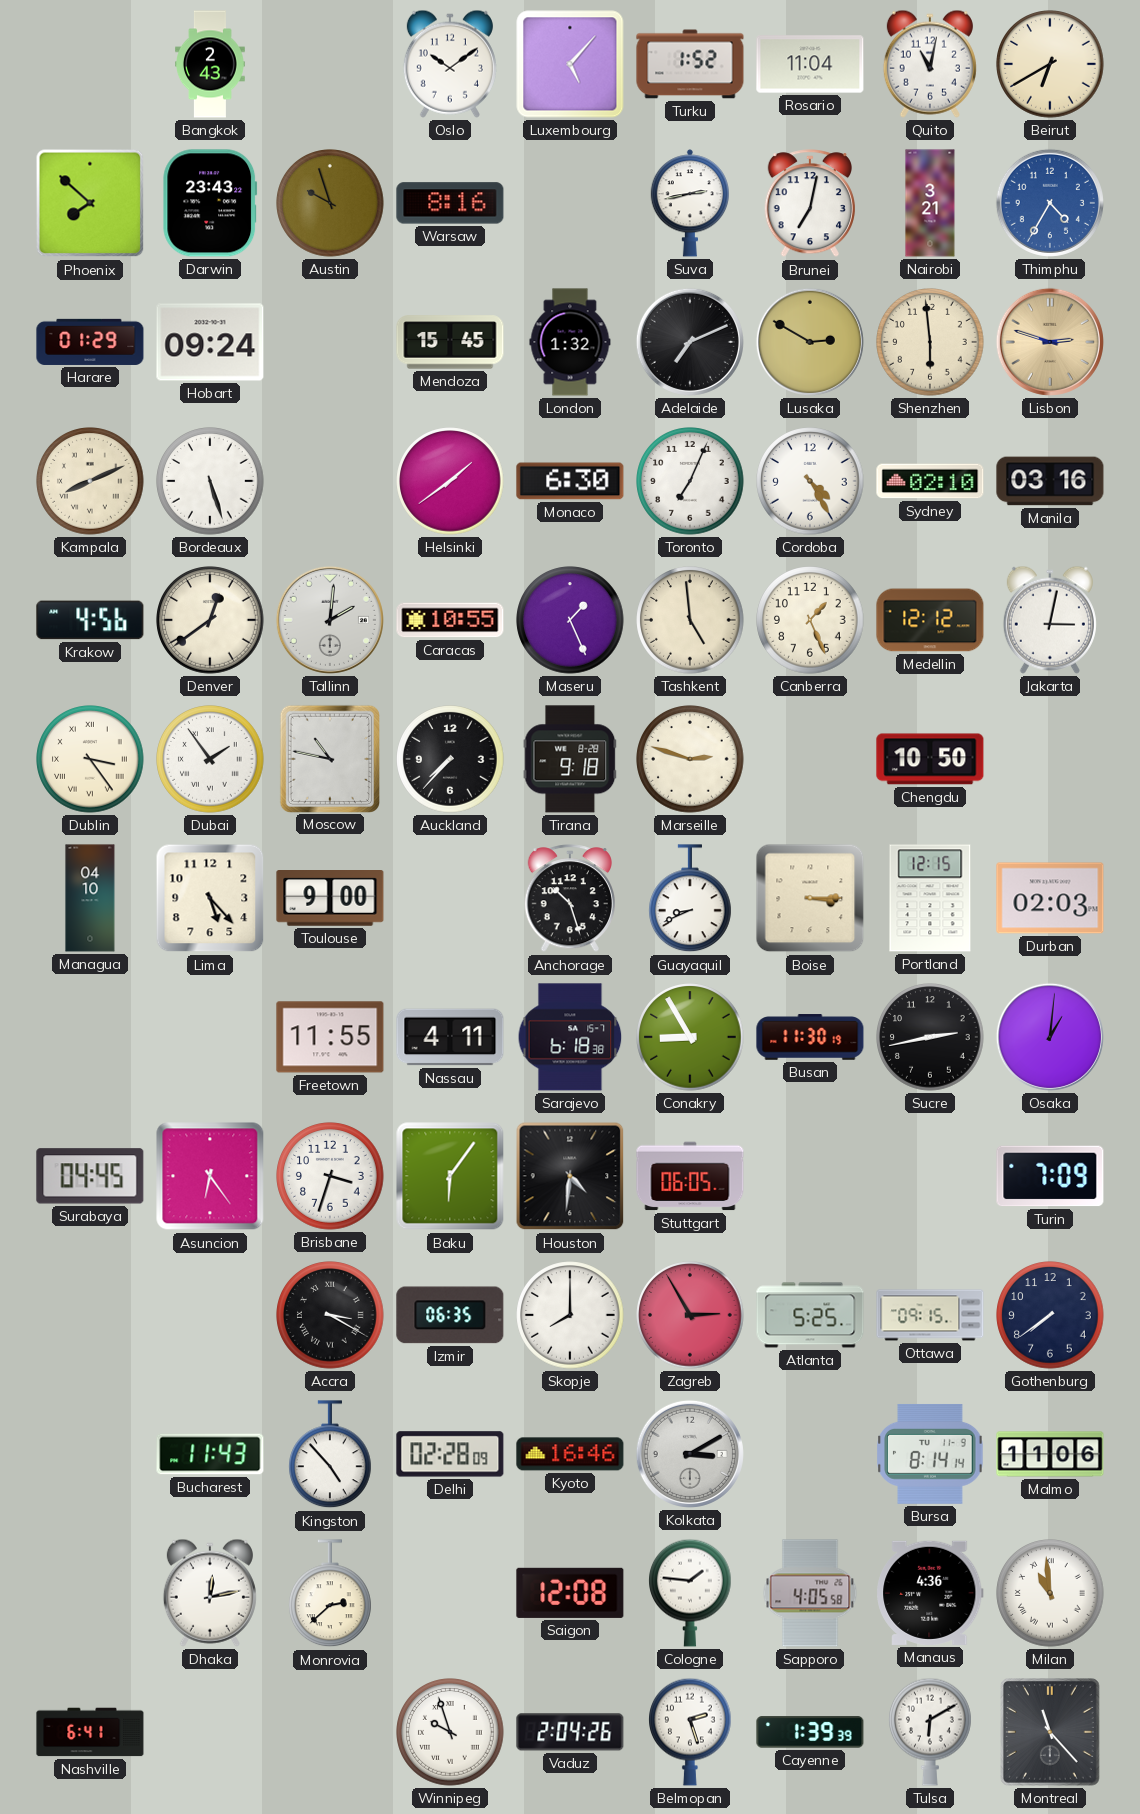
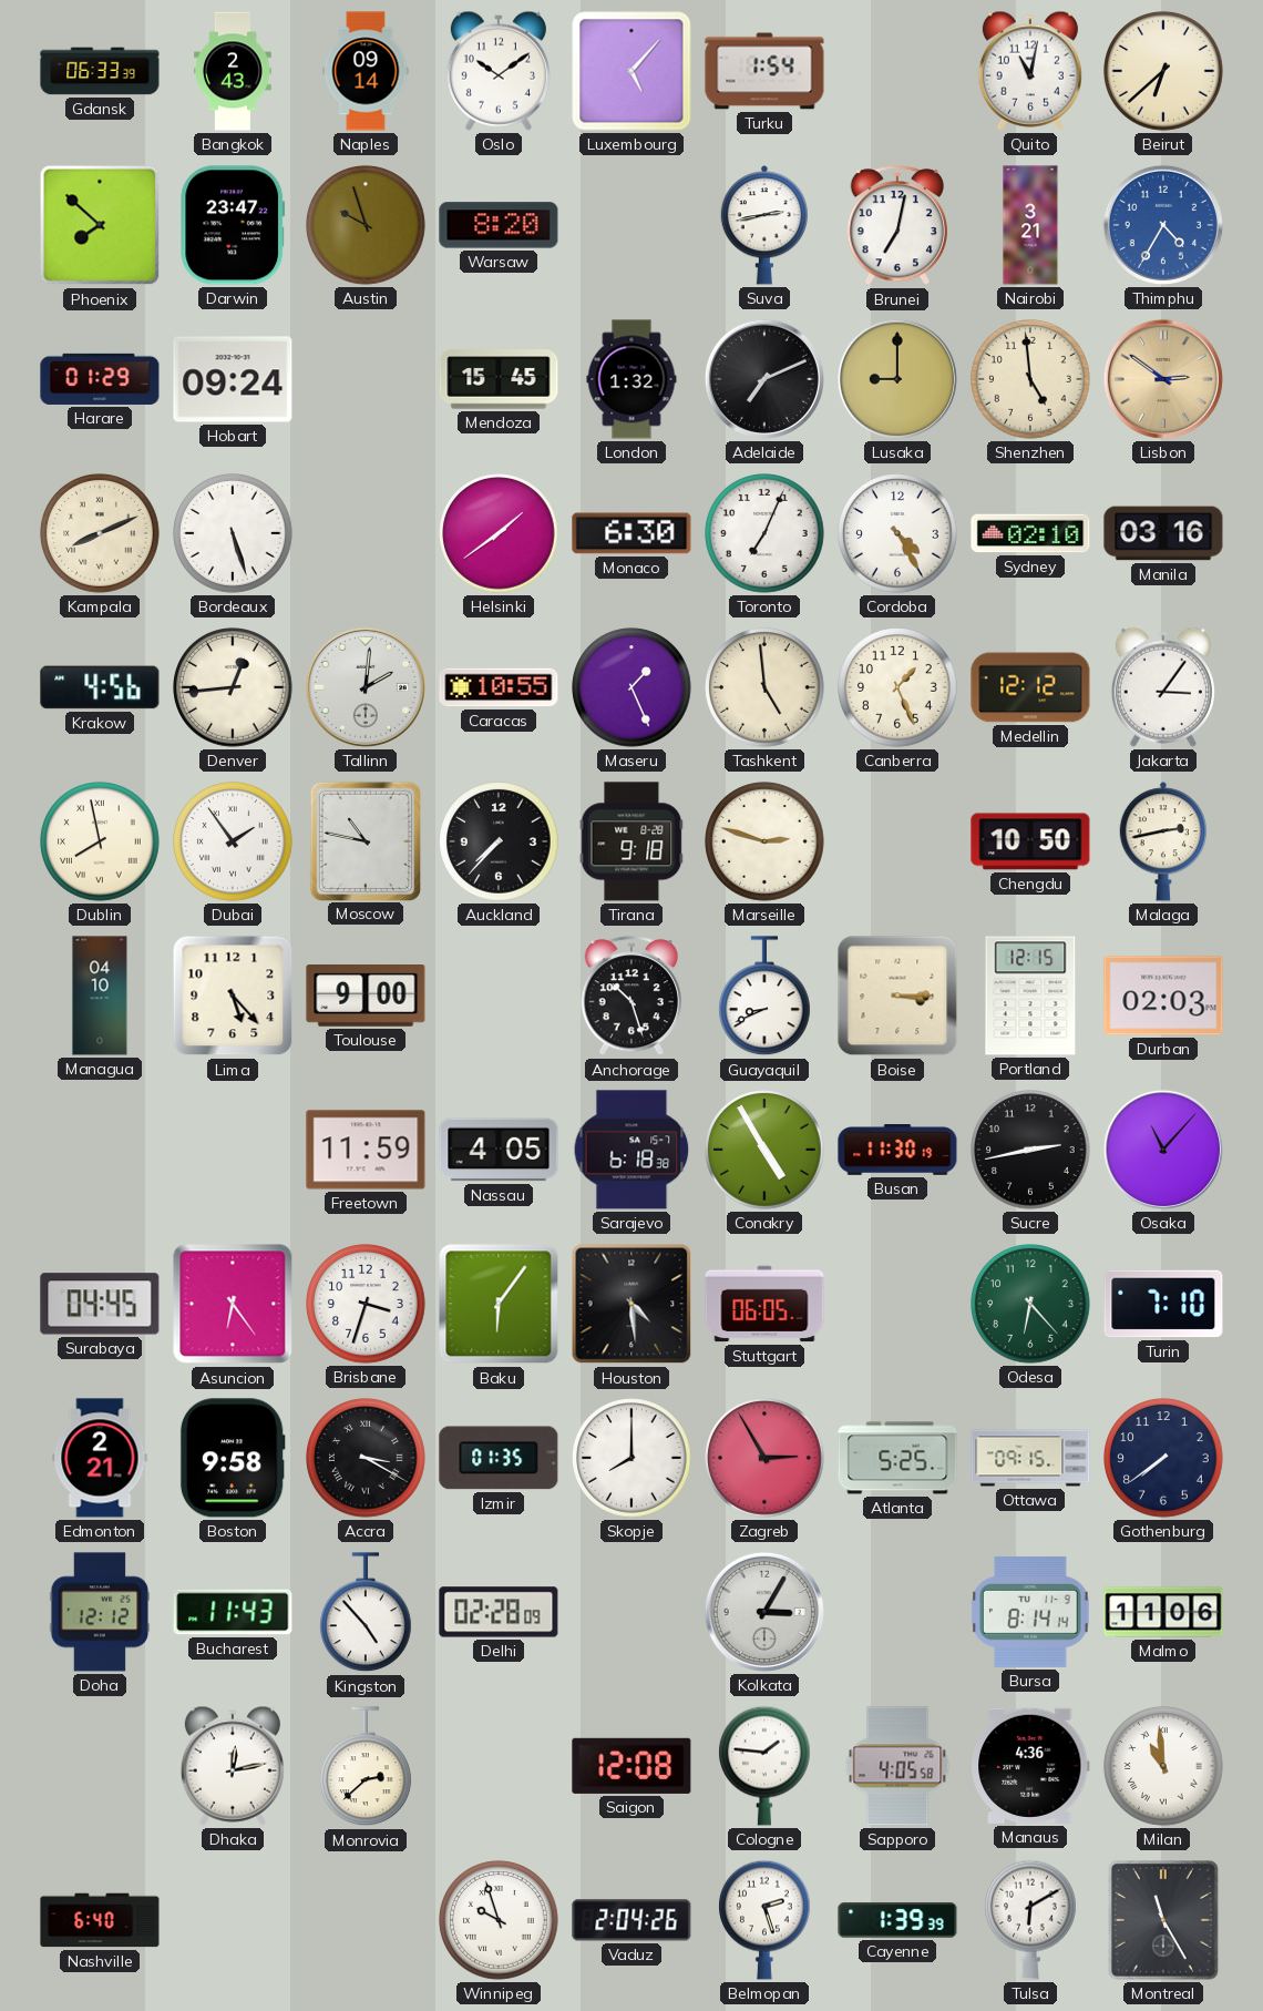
Gdansk: none -> 06:33 (100, 71)
Naples: none -> 09:14 (366, 71)
Turku: 1:52 -> 1:54 (764, 71)
Rosario: 11:04 -> none (810, 64)
Beirut: 6:40 -> 6:38 (1163, 71)
Darwin: 23:43 -> 23:47 (233, 225)
Warsaw: 8:16 -> 8:20 (499, 225)
Lusaka: 2:50 -> 9:00 (897, 379)
Shenzhen: 5:59 -> 4:59 (1030, 379)
Lisbon: 2:48 -> 2:51 (1163, 379)
Denver: 12:39 -> 12:44 (233, 687)
Jakarta: 3:02 -> 3:06 (1163, 687)
Dublin: 3:24 -> 7:58 (100, 841)
Malaga: none -> 2:43 (1162, 841)
Freetown: 11:55 -> 11:59 (366, 1150)
Nassau: 4:11 -> 4:05 (499, 1150)
Conakry: 8:55 -> 4:55 (764, 1150)
Osaka: 1:01 -> 11:07 (1163, 1150)
Houston: 4:31 -> 4:29 (631, 1304)
Odesa: none -> 6:23 (1030, 1304)
Turin: 7:09 -> 7:10 (1163, 1304)
Edmonton: none -> 2:21 (100, 1458)
Boston: none -> 9:58 (233, 1458)
Izmir: 06:35 -> 01:35 (499, 1458)
Doha: none -> 12:12 (100, 1612)
Kyoto: 16:46 -> none (570, 1454)
Kolkata: 3:10 -> 3:05 (764, 1612)
Nashville: 6:41 -> 6:40 (100, 1920)
Montreal: 11:23 -> 11:25 (1164, 1921)
